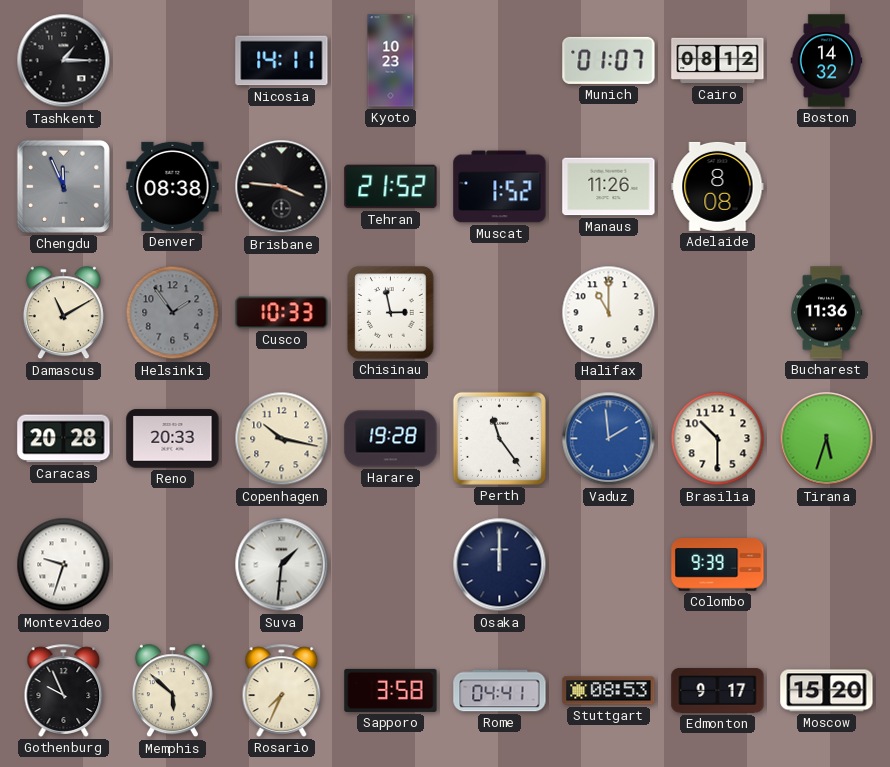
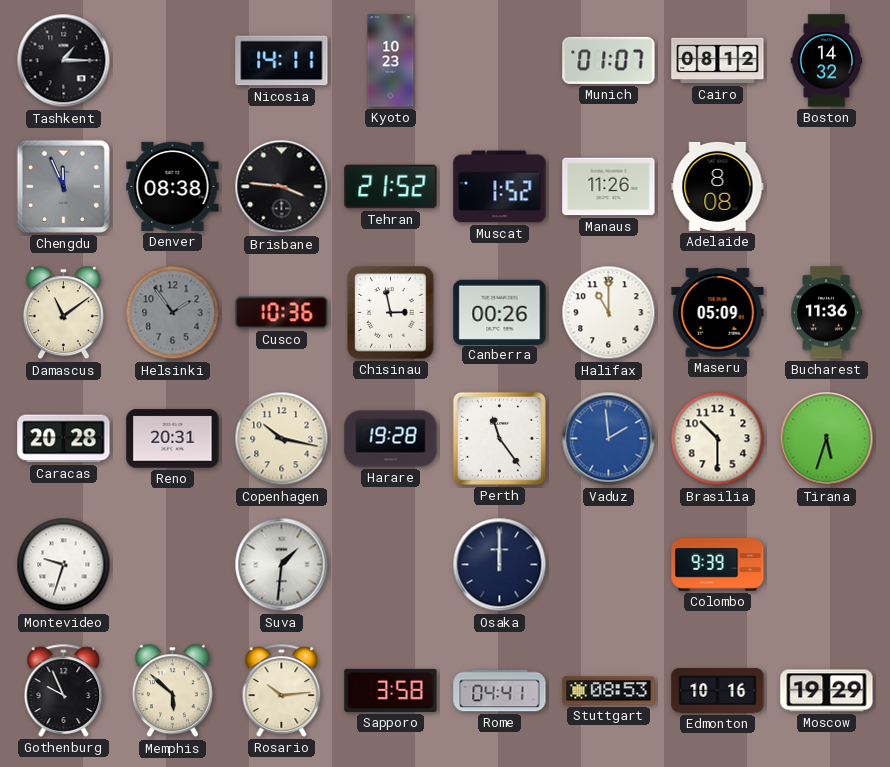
Damascus: 11:10 -> 11:09 (63, 313)
Cusco: 10:33 -> 10:36 (282, 313)
Canberra: none -> 00:26 (500, 312)
Maseru: none -> 05:09 (718, 313)
Reno: 20:33 -> 20:31 (173, 439)
Rosario: 7:34 -> 10:14 (282, 690)
Edmonton: 9:17 -> 10:16 (718, 691)
Moscow: 15:20 -> 19:29 (827, 691)
